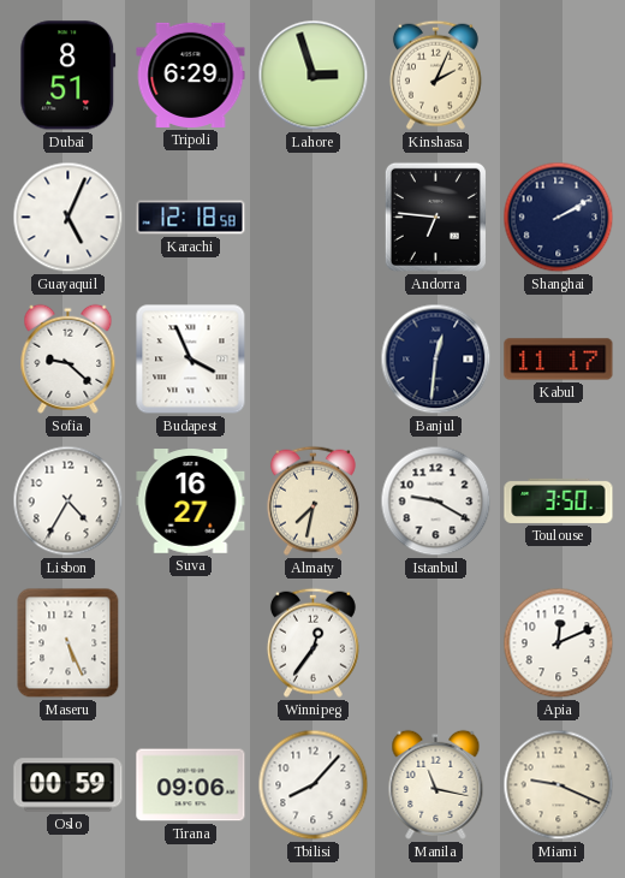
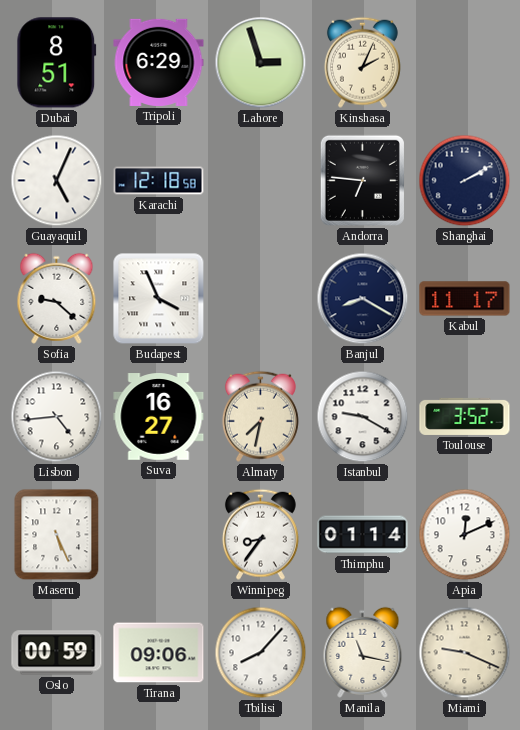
Banjul: 12:31 -> 8:20 (363, 299)
Lisbon: 4:35 -> 4:44 (57, 417)
Toulouse: 3:50 -> 3:52 (465, 416)
Winnipeg: 12:36 -> 8:36 (260, 534)
Thimphu: none -> 01:14 (363, 535)
